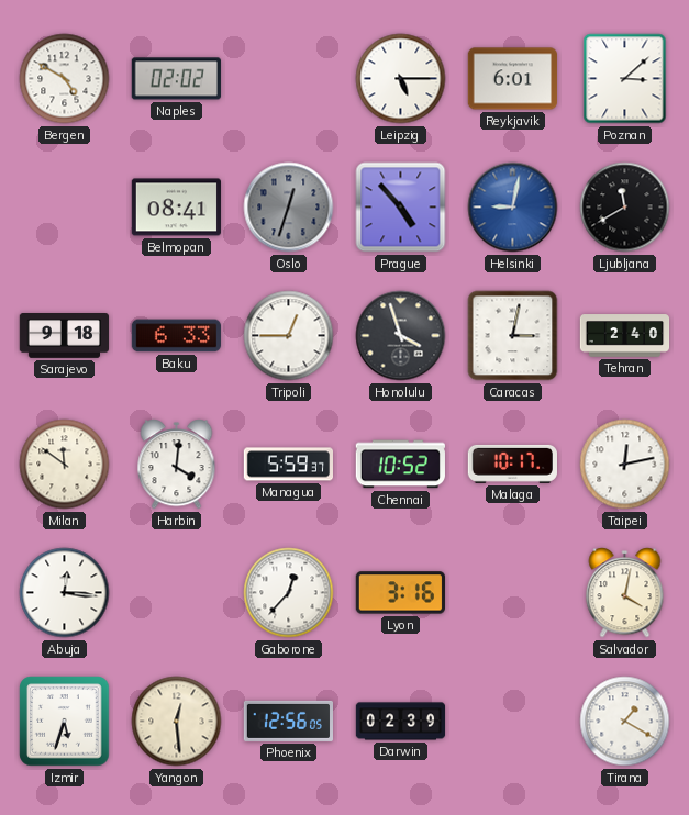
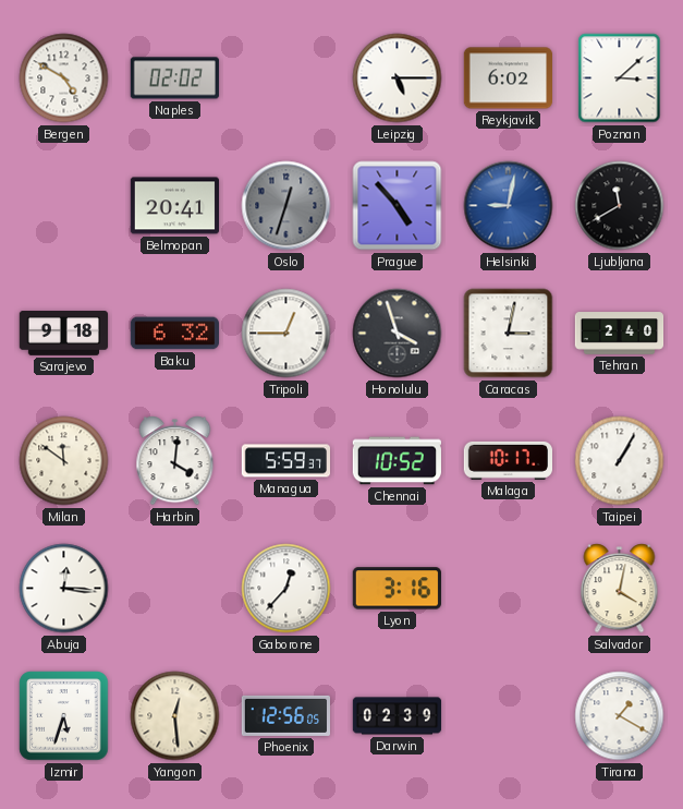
Reykjavik: 6:01 -> 6:02 (508, 79)
Belmopan: 08:41 -> 20:41 (174, 206)
Baku: 6:33 -> 6:32 (174, 334)
Taipei: 12:13 -> 1:05 (620, 461)
